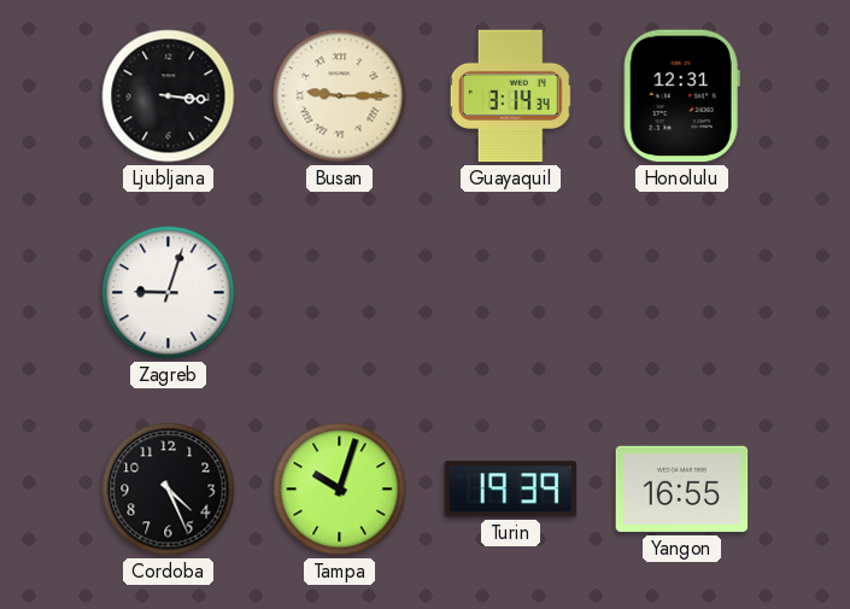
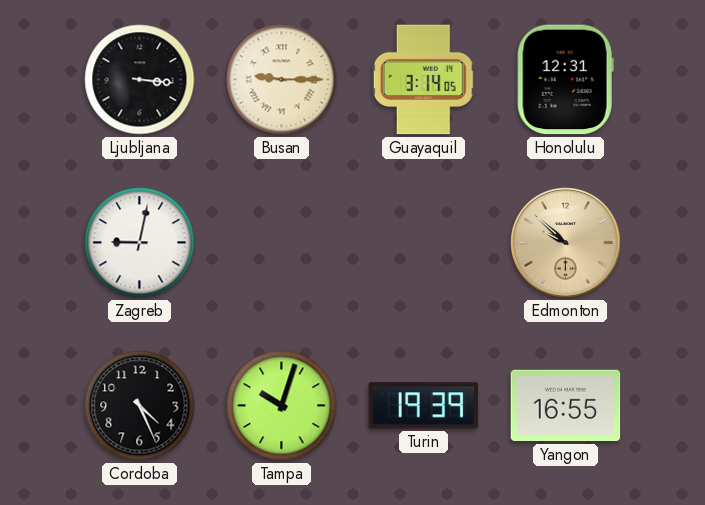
Guayaquil: 3:14:34 -> 3:14:05 (423, 80)
Zagreb: 9:03 -> 9:02 (140, 243)
Edmonton: none -> 9:52 (566, 243)
